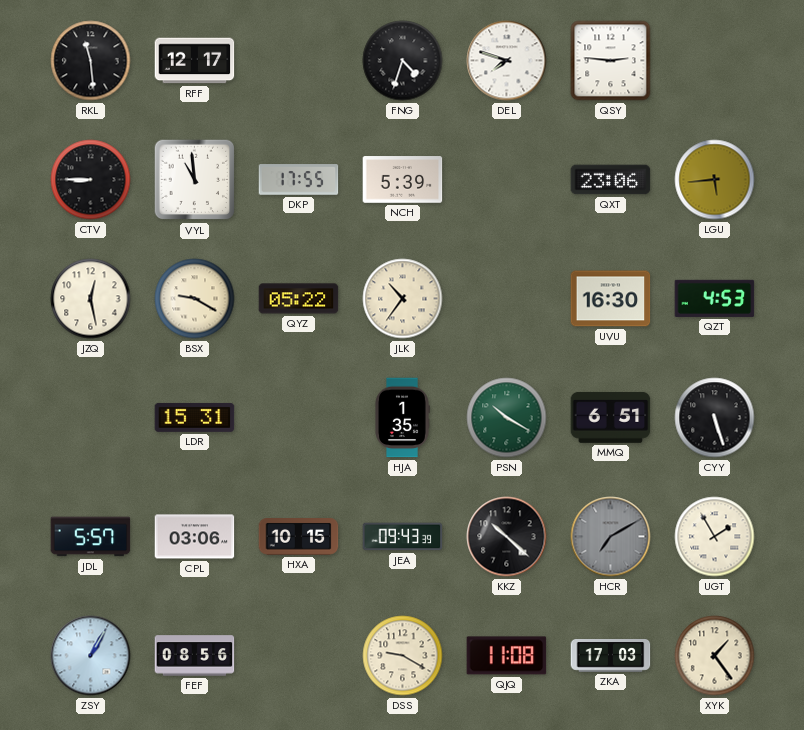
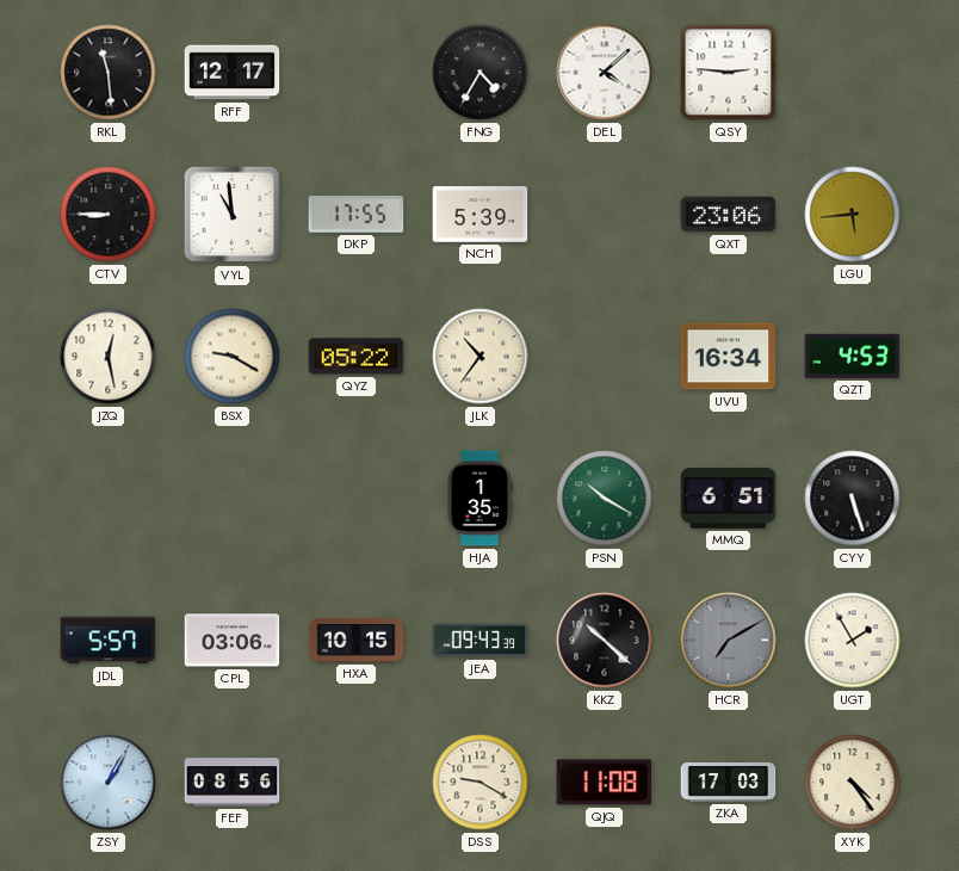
FNG: 4:33 -> 4:35 (481, 73)
DEL: 7:48 -> 4:08 (605, 73)
UVU: 16:30 -> 16:34 (729, 357)
LDR: 15:31 -> none (195, 417)
XYK: 1:24 -> 4:24 (853, 783)
